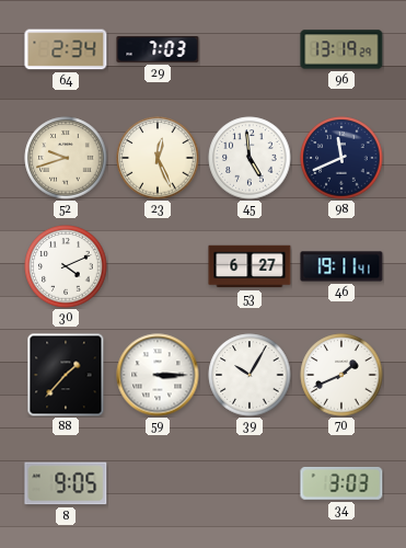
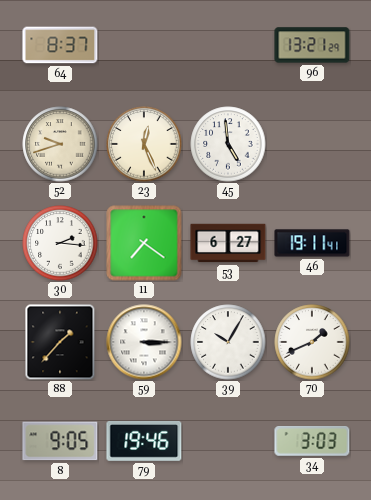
64: 2:34 -> 8:37 (60, 45)
29: 7:03 -> none (158, 49)
96: 13:19 -> 13:21 (312, 45)
98: 11:41 -> none (341, 158)
30: 4:11 -> 2:16 (60, 243)
11: none -> 7:21 (144, 243)
79: none -> 19:46 (144, 441)
